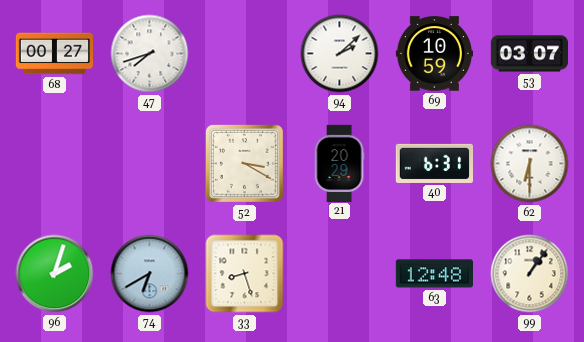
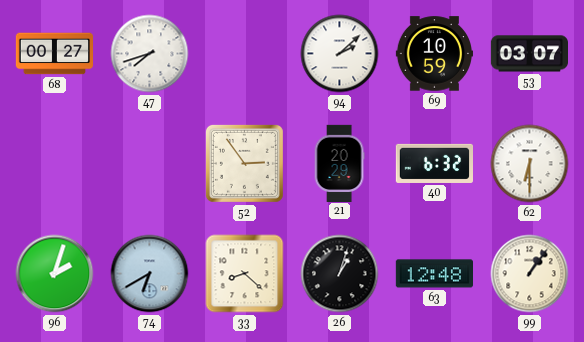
52: 3:20 -> 2:54 (244, 163)
40: 6:31 -> 6:32 (434, 163)
33: 8:27 -> 8:22 (245, 274)
26: none -> 1:03 (340, 274)
